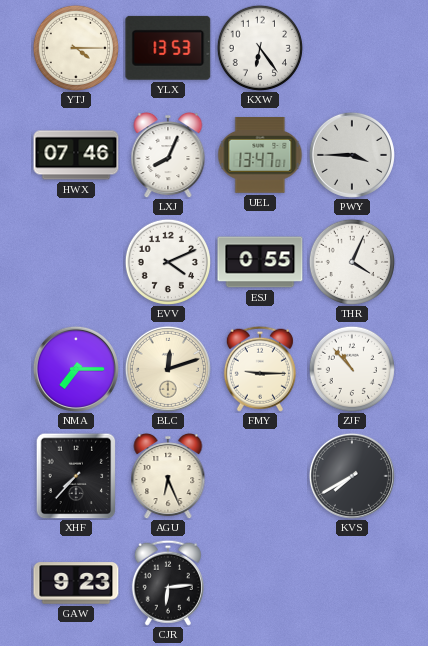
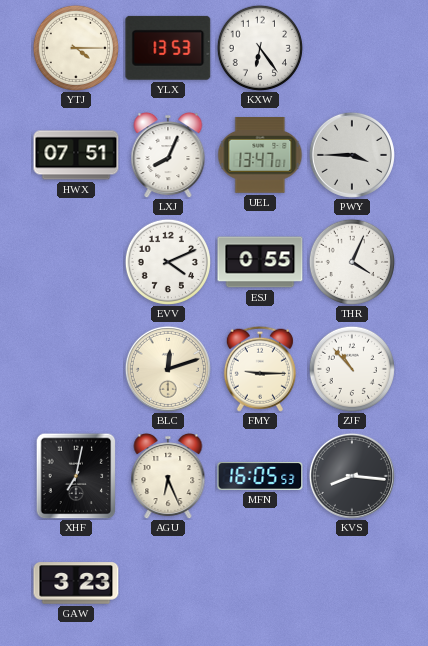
HWX: 07:46 -> 07:51 (76, 155)
NMA: 7:15 -> none (76, 369)
XHF: 7:37 -> 7:02 (76, 476)
MFN: none -> 16:05 (260, 476)
KVS: 7:40 -> 8:16 (352, 476)
GAW: 9:23 -> 3:23 (76, 583)
CJR: 6:14 -> none (168, 583)
